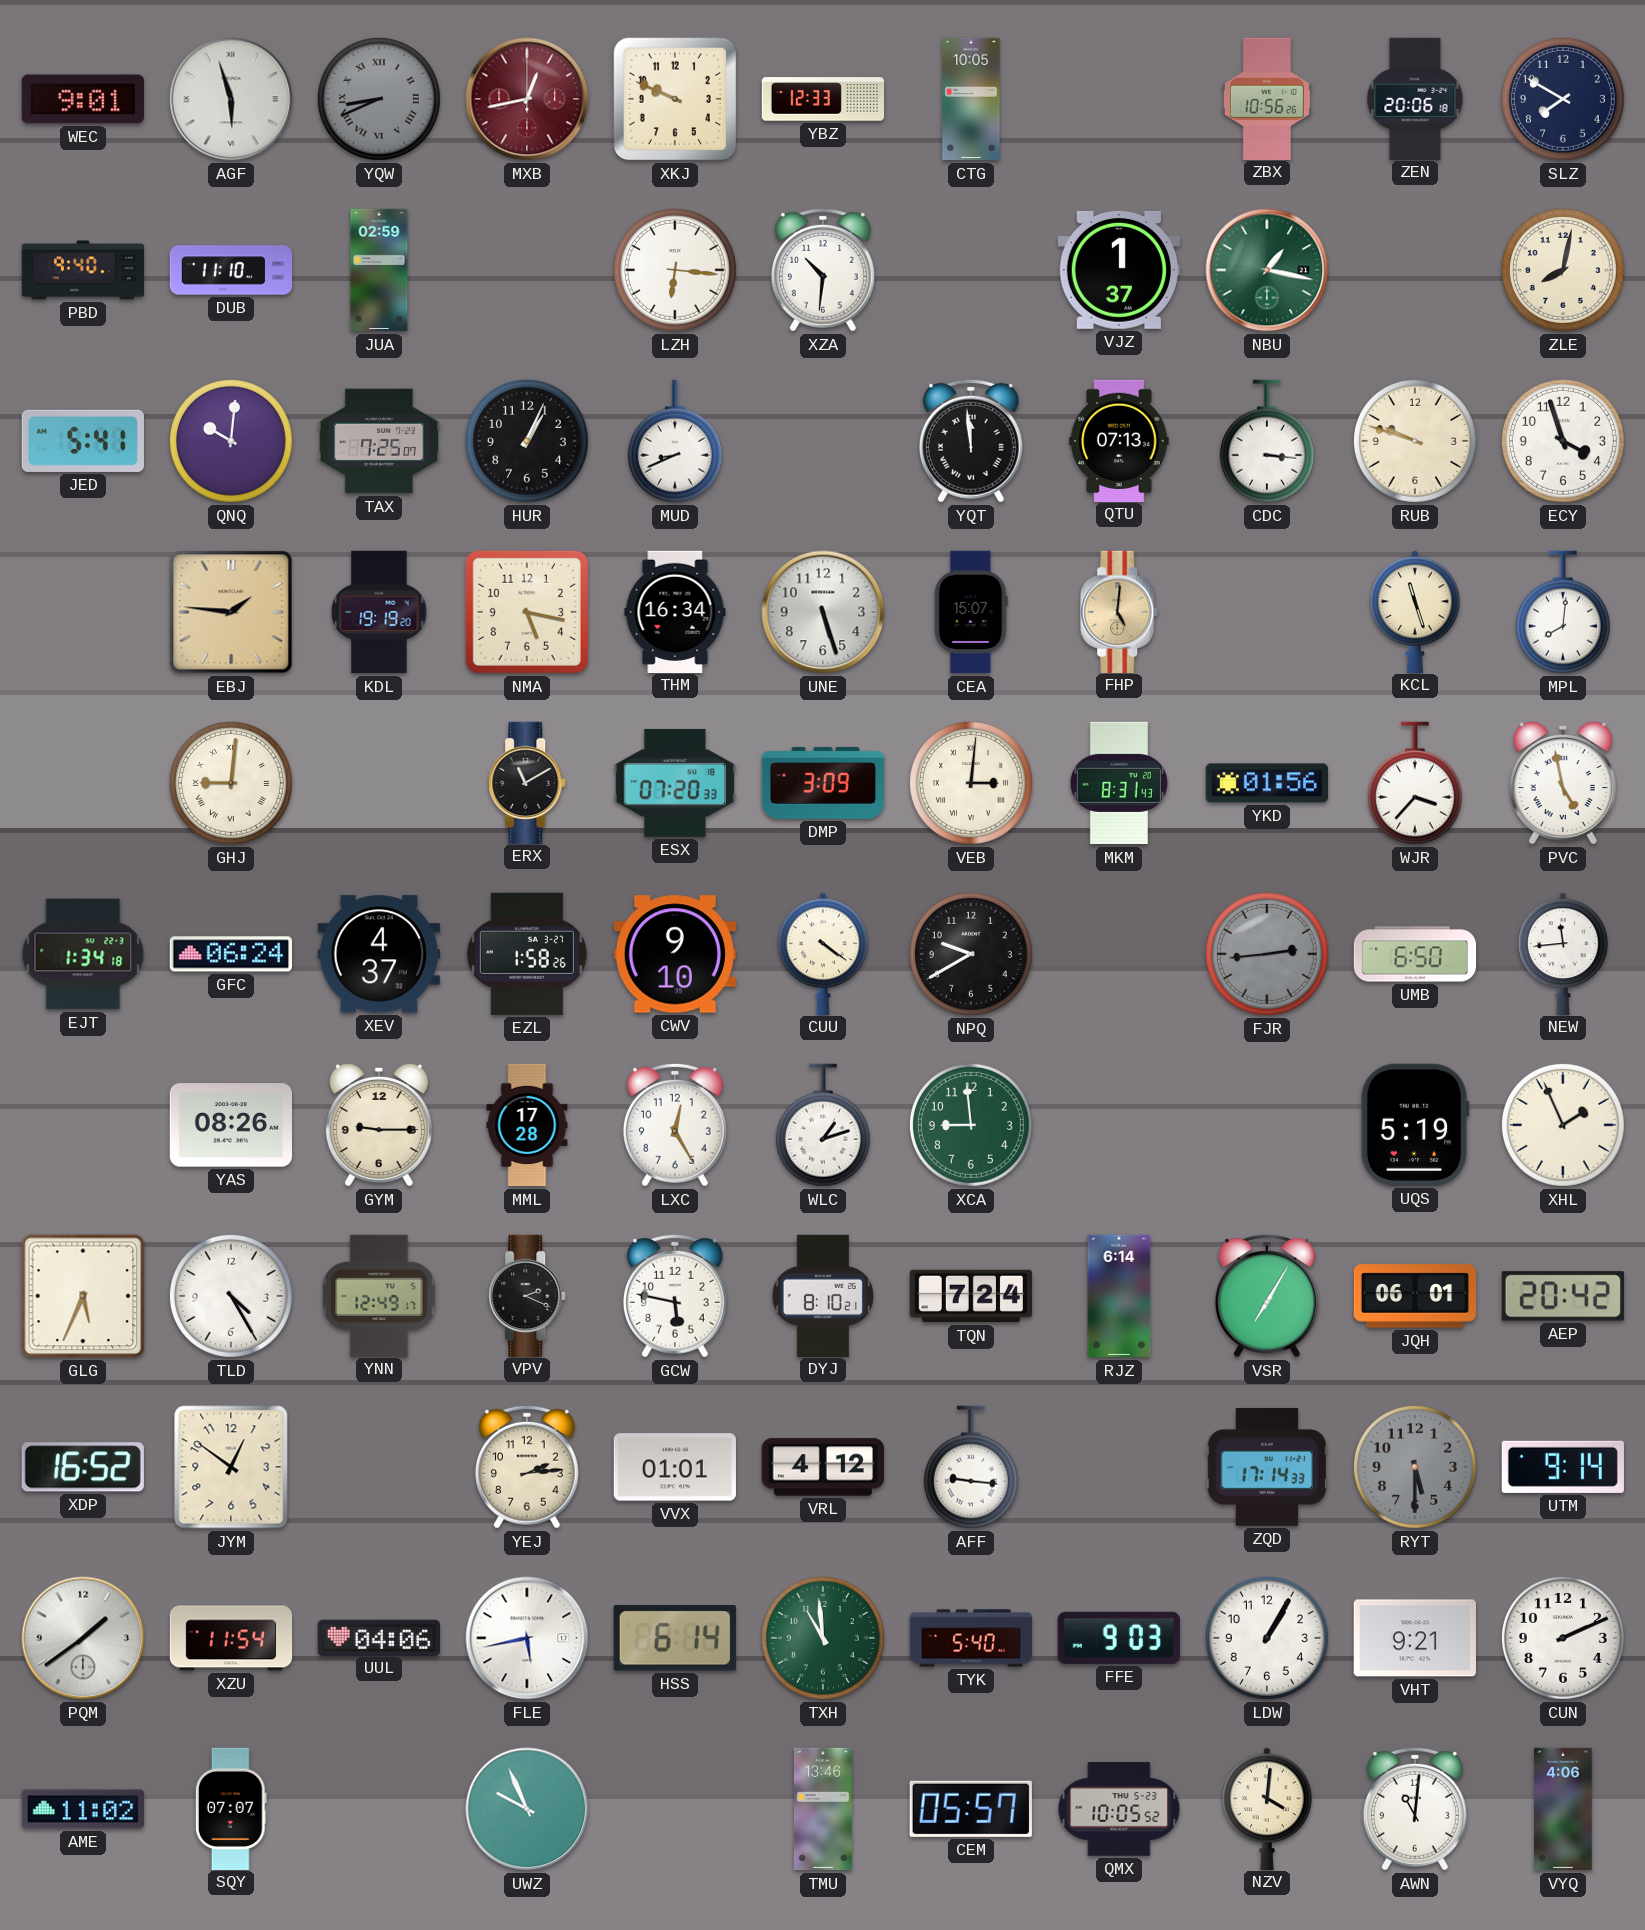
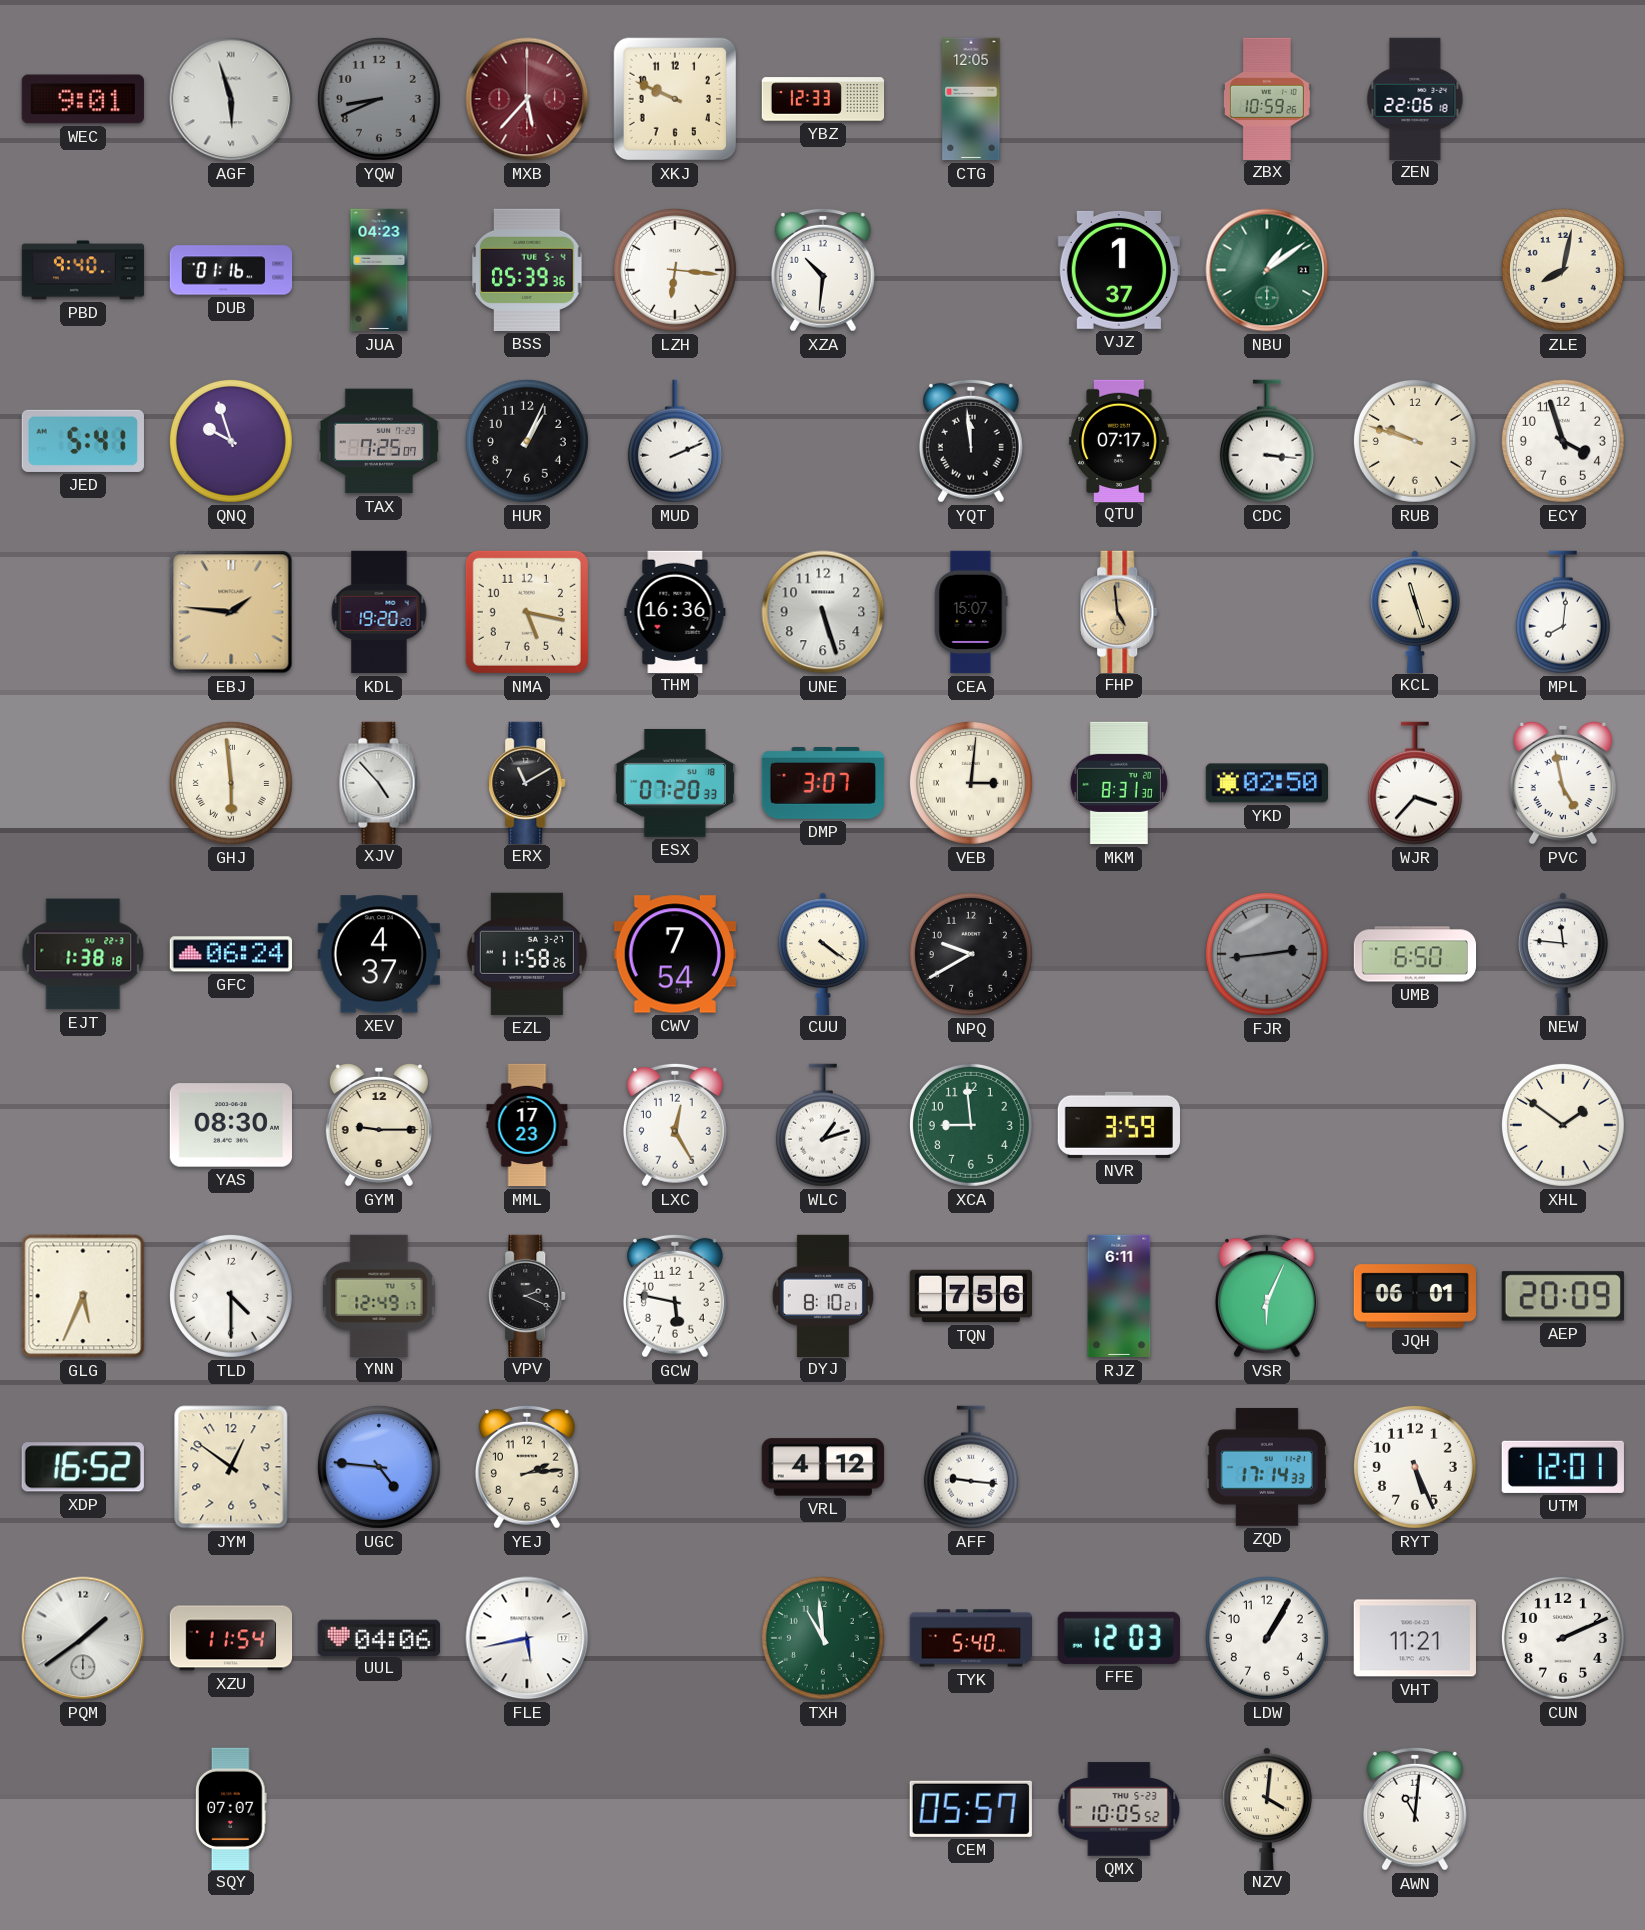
YQW numerals: Roman -> Arabic (379, 99)
MXB: 12:43 -> 5:37 (527, 99)
CTG: 10:05 -> 12:05 (971, 99)
ZBX: 10:56 -> 10:59 (1267, 98)
ZEN: 20:06 -> 22:06 (1415, 98)
SLZ: 7:50 -> none (1563, 99)
DUB: 11:10 -> 01:16 (231, 270)
JUA: 02:59 -> 04:23 (379, 270)
BSS: none -> 05:39 (527, 270)
NBU: 1:17 -> 1:09 (1267, 270)
QNQ: 10:01 -> 9:57 (231, 441)
MUD: 8:41 -> 2:11 (675, 441)
QTU: 07:13 -> 07:17 (1119, 440)
KDL: 19:19 -> 19:20 (379, 612)
THM: 16:34 -> 16:36 (675, 611)
FHP: 5:01 -> 4:59 (1120, 611)
GHJ: 9:01 -> 5:59 (231, 783)
XJV: none -> 4:53 (379, 782)
DMP: 3:09 -> 3:07 (823, 784)
MKM: 8:31:43 -> 8:31:30 (1119, 783)
YKD: 01:56 -> 02:50 (1266, 783)
EJT: 1:34 -> 1:38 (83, 954)
EZL: 1:58 -> 11:58 (527, 954)
CWV: 9:10 -> 7:54 (675, 954)
NEW: 11:44 -> 11:46 (1564, 953)
YAS: 08:26 -> 08:30 (230, 1125)
MML: 17:28 -> 17:23 (527, 1125)
NVR: none -> 3:59 (1118, 1125)
UQS: 5:19 -> none (1415, 1125)
XHL: 1:56 -> 1:51 (1563, 1125)
TLD: 4:25 -> 4:30 (231, 1296)
TQN: 7:24 -> 7:56 (970, 1296)
RJZ: 6:14 -> 6:11 (1119, 1296)
VSR: 7:05 -> 6:04 (1267, 1296)
AEP: 20:42 -> 20:09 (1563, 1296)
UGC: none -> 4:46 (379, 1467)
VVX: 01:01 -> none (674, 1467)
RYT: 5:30 -> 5:26 (1415, 1467)
RYT dial: grey -> white (1415, 1467)
UTM: 9:14 -> 12:01 (1563, 1467)
HSS: 6:14 -> none (675, 1638)
FFE: 9:03 -> 12:03 (1119, 1638)
VHT: 9:21 -> 11:21 (1415, 1638)
AME: 11:02 -> none (82, 1809)
UWZ: 9:56 -> none (527, 1809)
TMU: 13:46 -> none (823, 1809)
VYQ: 4:06 -> none (1563, 1809)
